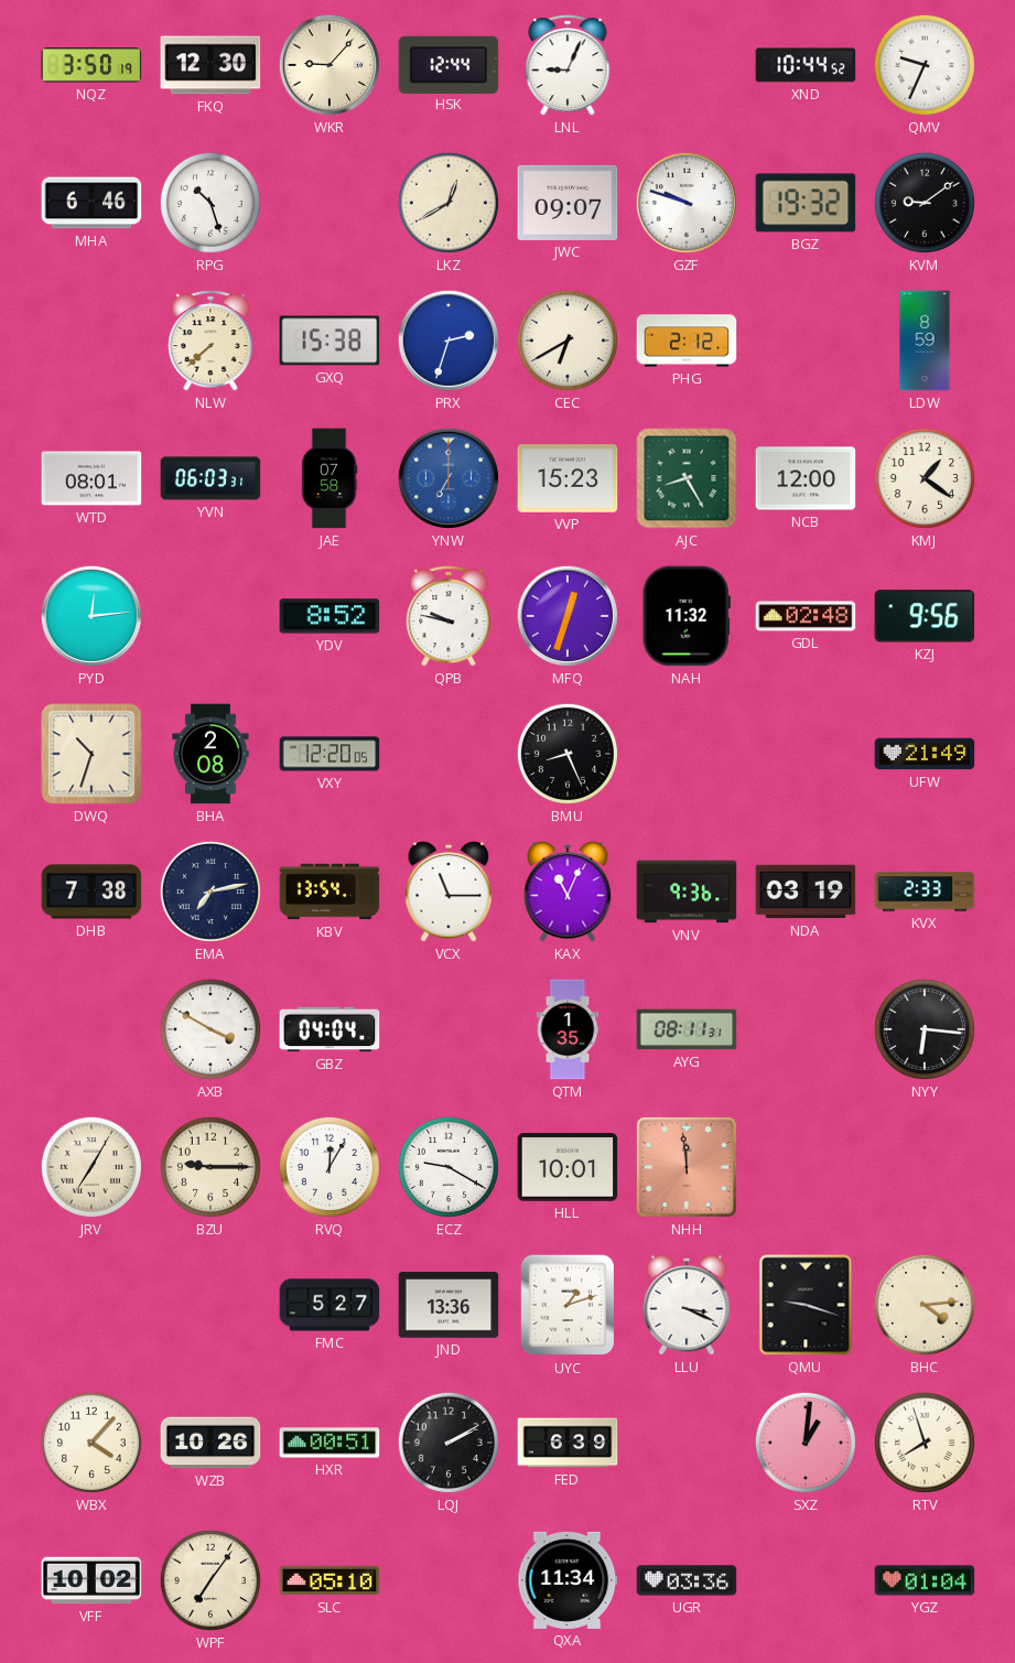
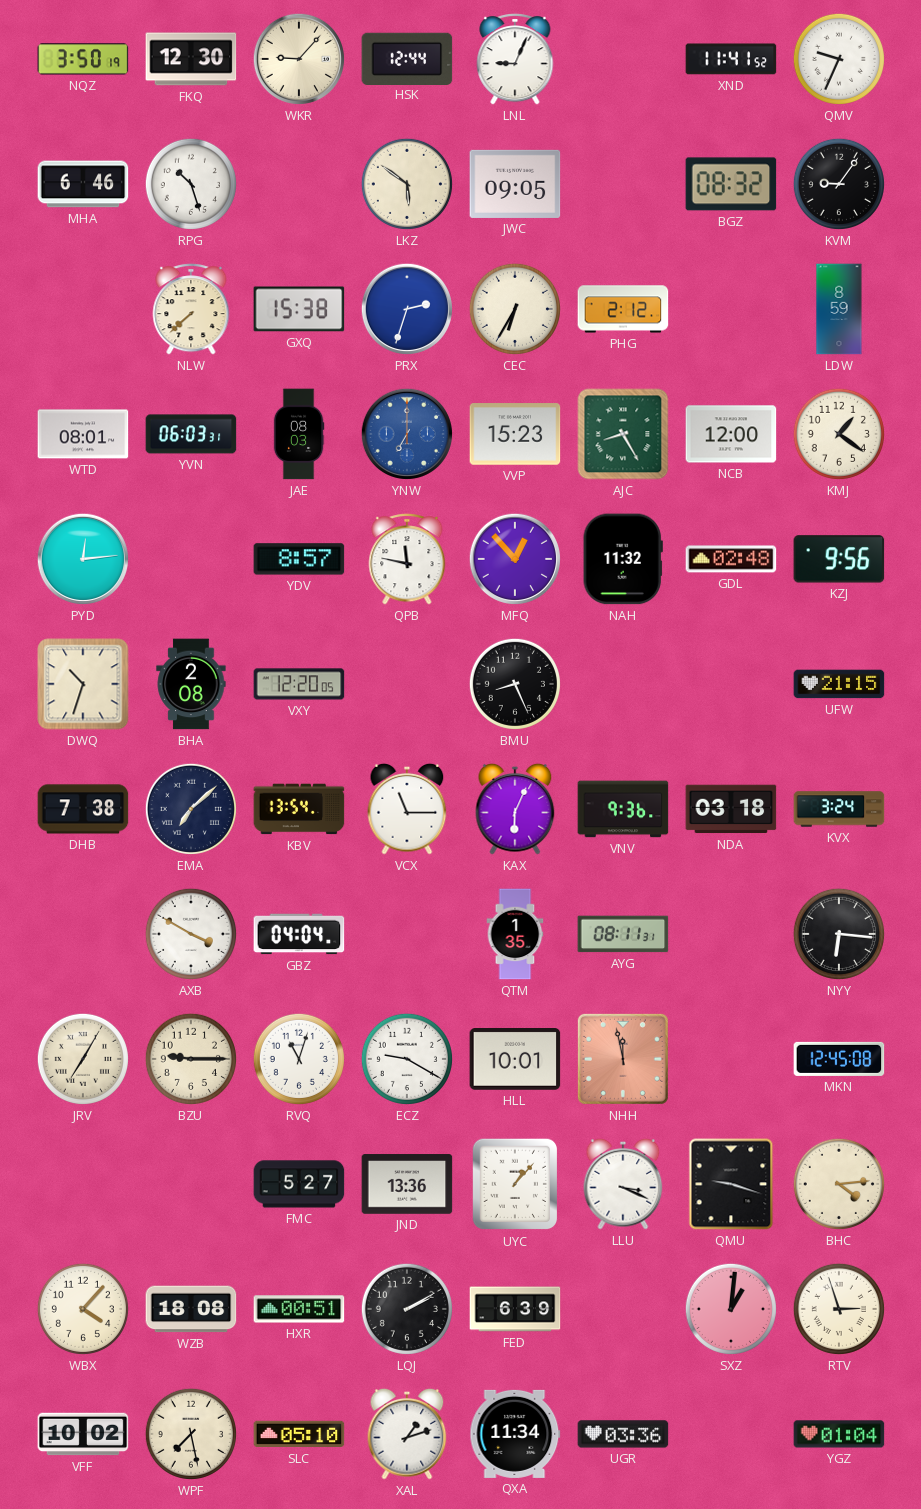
XND: 10:44 -> 11:41 (731, 59)
LKZ: 12:40 -> 5:51 (407, 184)
JWC: 09:07 -> 09:05 (515, 184)
GZF: 9:48 -> none (687, 203)
BGZ: 19:32 -> 08:32 (731, 184)
KVM: 9:09 -> 9:06 (839, 184)
CEC: 6:40 -> 6:35 (515, 309)
JAE: 07:58 -> 08:03 (299, 434)
YDV: 8:52 -> 8:57 (299, 559)
QPB: 9:47 -> 11:47 (407, 559)
MFQ: 12:33 -> 12:53 (515, 559)
UFW: 21:49 -> 21:15 (839, 684)
EMA: 7:13 -> 7:08 (191, 809)
KAX: 11:04 -> 6:04 (515, 809)
NDA: 03:19 -> 03:18 (731, 809)
KVX: 2:33 -> 3:24 (839, 809)
RVQ: 12:05 -> 11:03 (299, 1059)
NHH: 11:59 -> 11:58 (623, 1059)
MKN: none -> 12:45 (839, 1059)
UYC: 1:12 -> 1:07 (515, 1184)
WZB: 10:26 -> 18:08 (191, 1309)
RTV: 7:57 -> 2:57 (839, 1309)
WPF: 7:06 -> 7:28 (191, 1434)
XAL: none -> 1:12 (407, 1434)
